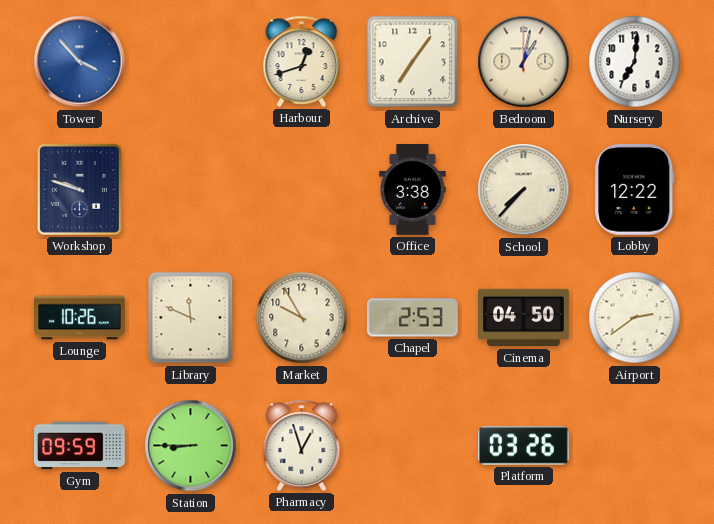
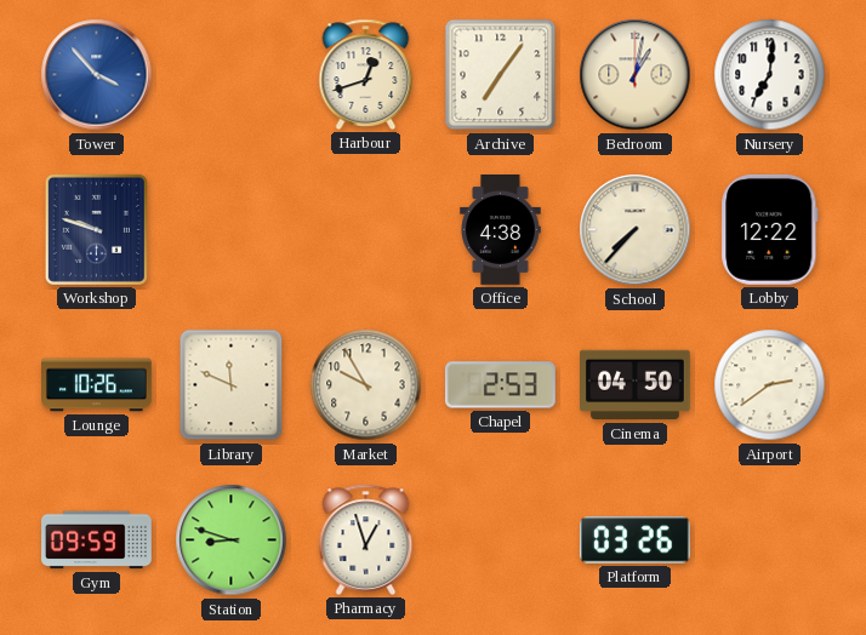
Office: 3:38 -> 4:38 (501, 230)
Station: 8:45 -> 8:48 (232, 540)
